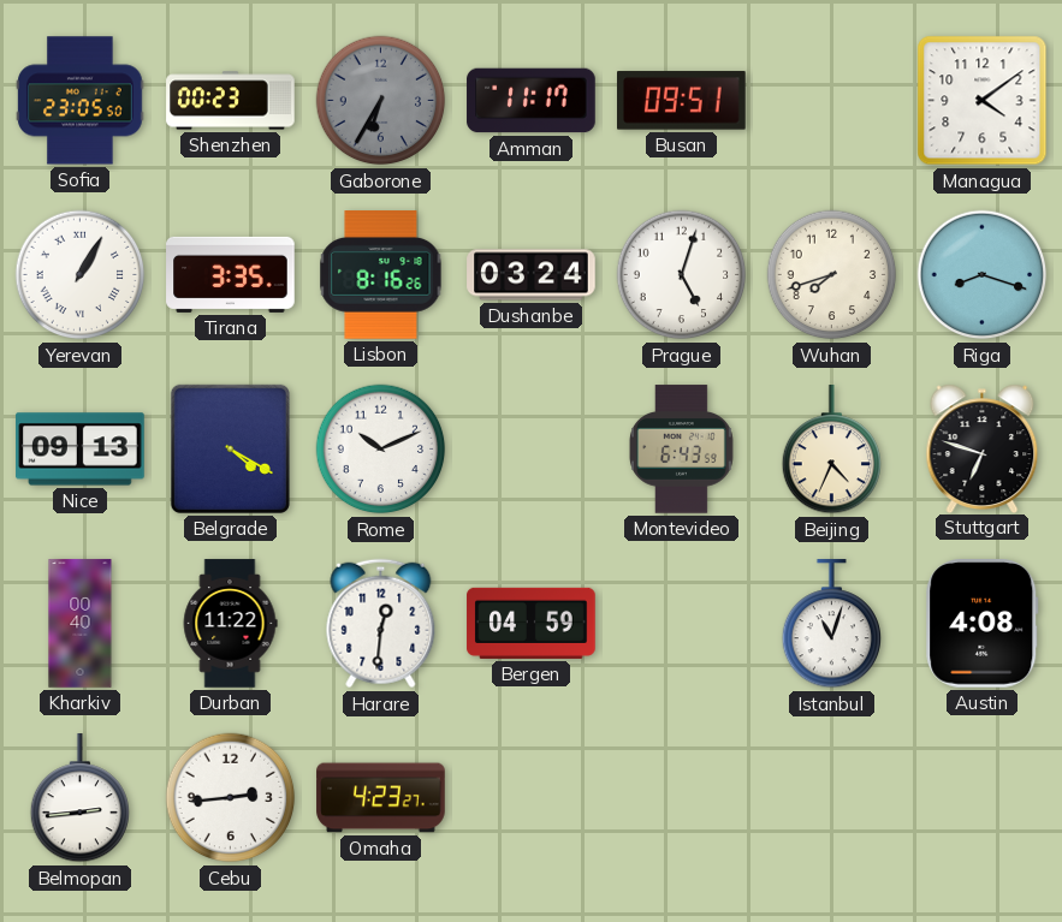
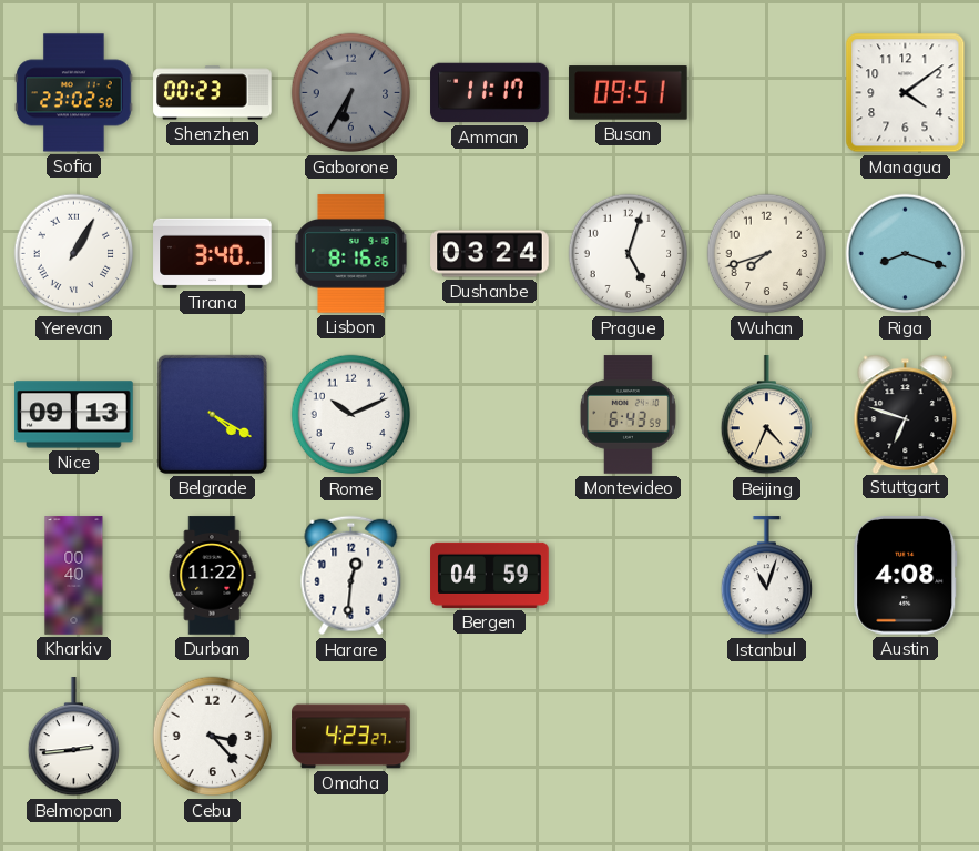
Sofia: 23:05 -> 23:02 (74, 93)
Tirana: 3:35 -> 3:40 (213, 253)
Cebu: 2:44 -> 3:23 (213, 737)
